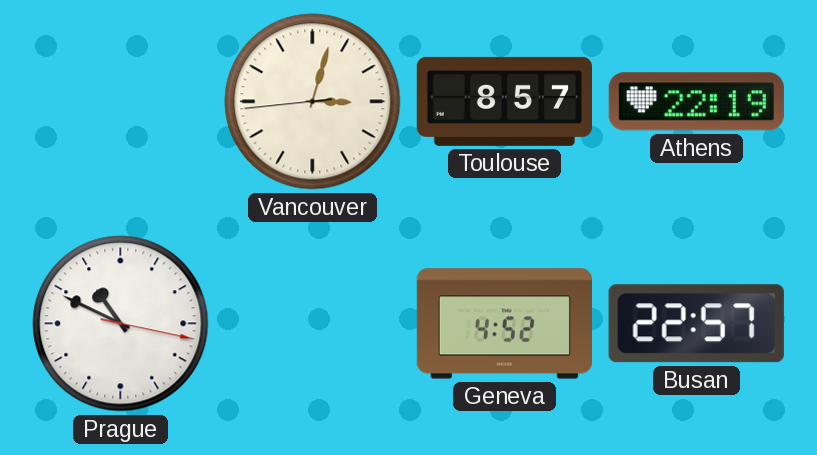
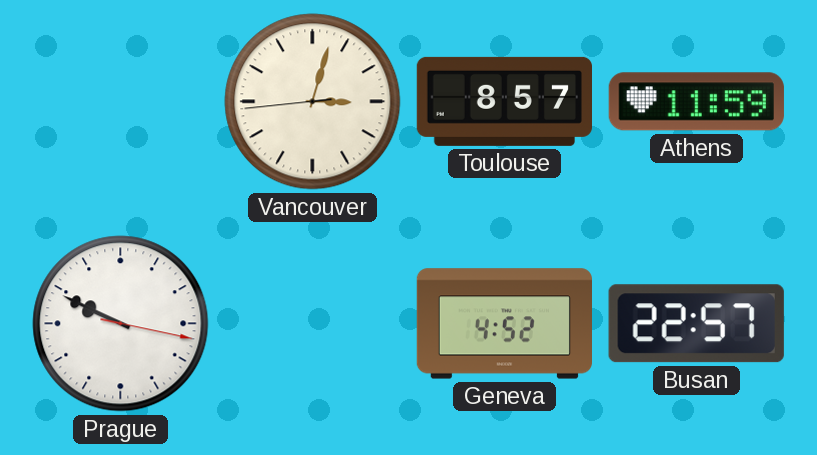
Athens: 22:19 -> 11:59 (696, 102)
Prague: 10:49 -> 9:49 (121, 324)
